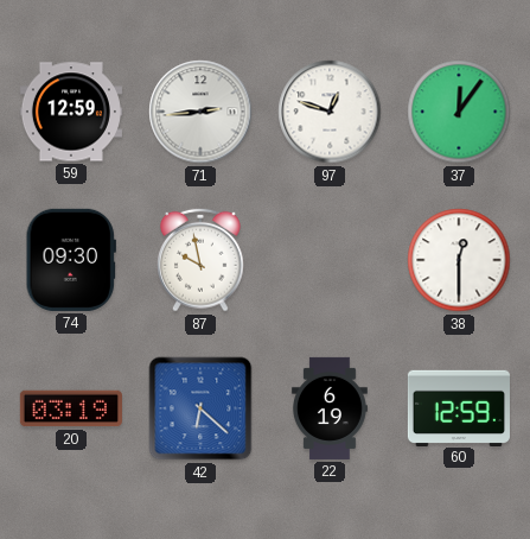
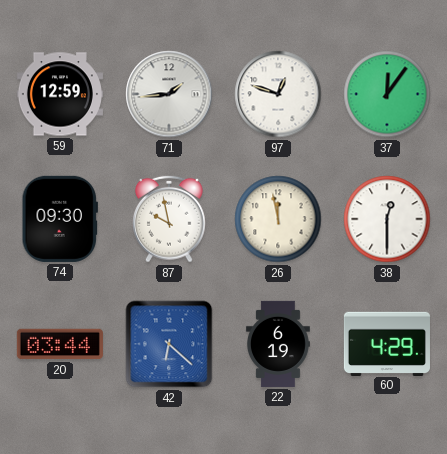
71: 2:44 -> 1:44 (169, 94)
26: none -> 11:58 (278, 219)
20: 03:19 -> 03:44 (60, 344)
60: 12:59 -> 4:29 (387, 343)
